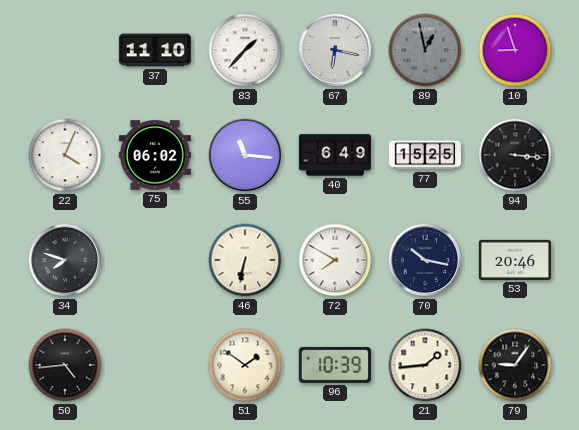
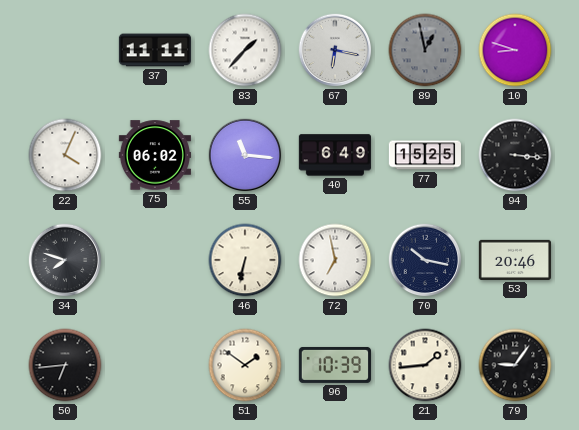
37: 11:10 -> 11:11 (154, 50)
10: 8:57 -> 8:48 (515, 50)
72: 7:50 -> 6:58 (335, 260)
50: 4:44 -> 6:44 (65, 365)
